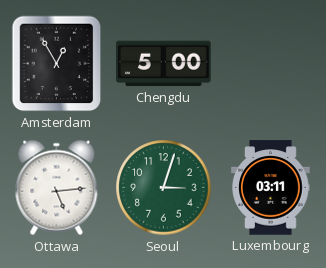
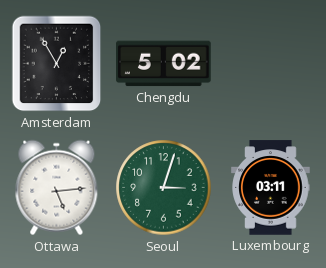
Chengdu: 5:00 -> 5:02 (164, 64)
